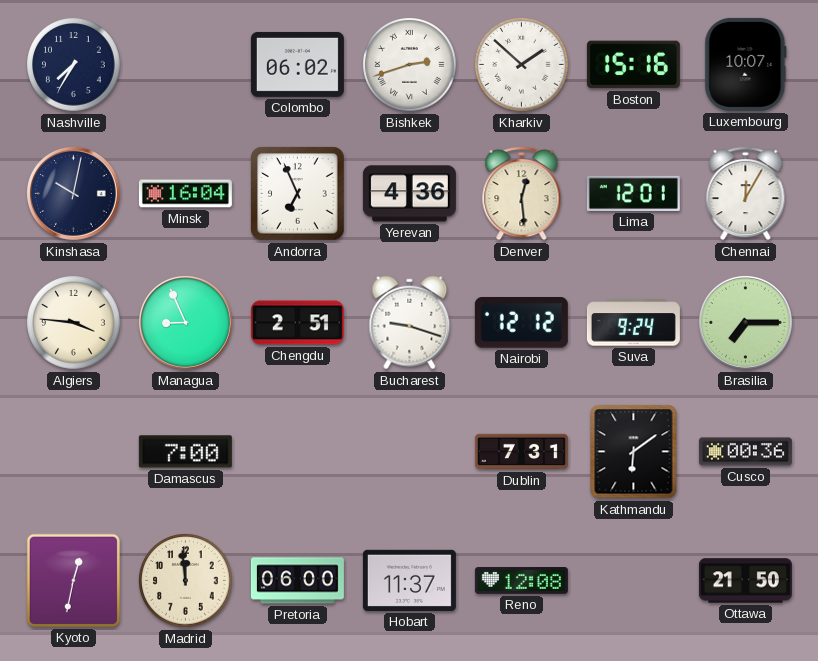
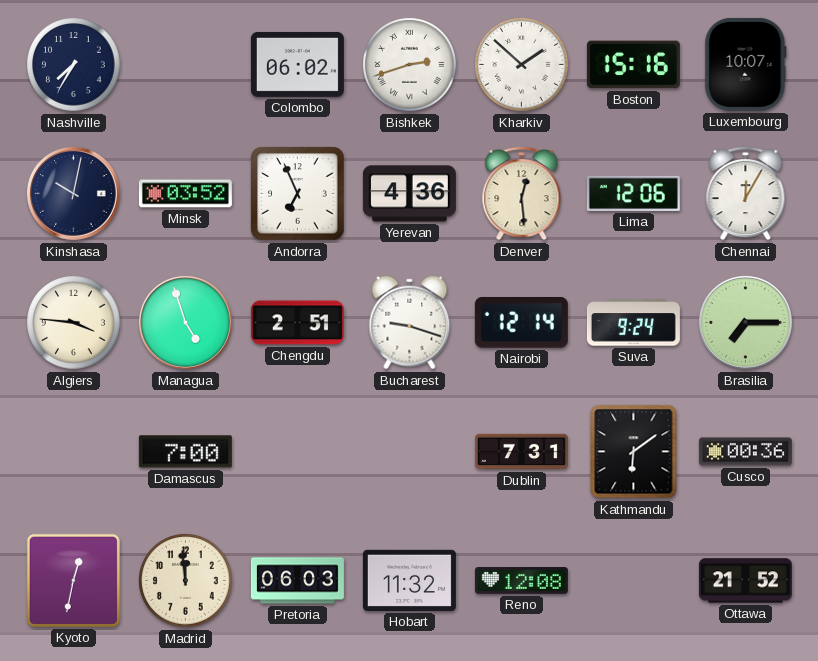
Minsk: 16:04 -> 03:52 (185, 194)
Lima: 12:01 -> 12:06 (633, 193)
Managua: 8:56 -> 4:57 (186, 323)
Nairobi: 12:12 -> 12:14 (521, 323)
Pretoria: 06:00 -> 06:03 (297, 581)
Hobart: 11:37 -> 11:32 (409, 580)
Ottawa: 21:50 -> 21:52 (745, 581)
